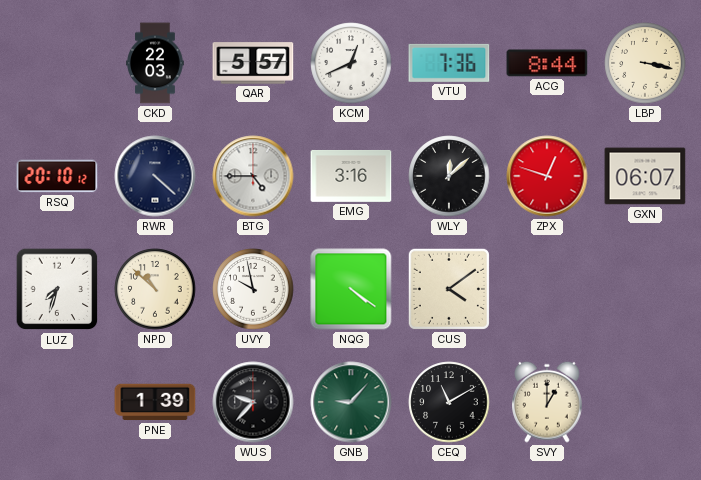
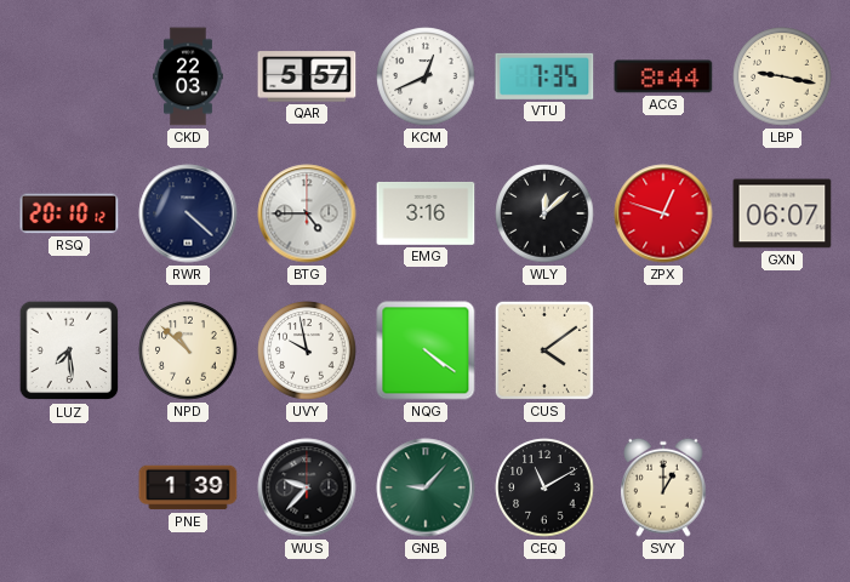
VTU: 7:36 -> 7:35 (544, 76)
LBP: 3:17 -> 9:17 (782, 76)
LUZ: 7:33 -> 7:29 (69, 350)
